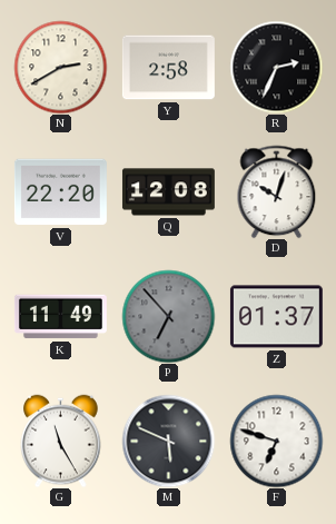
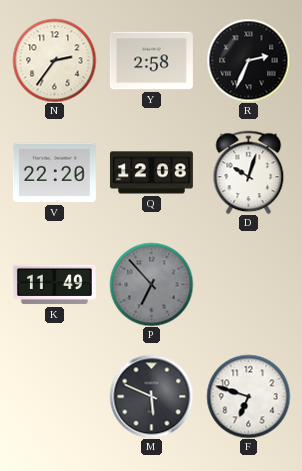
N: 2:40 -> 2:36 (54, 60)
Z: 01:37 -> none (276, 317)
G: 11:25 -> none (61, 441)
